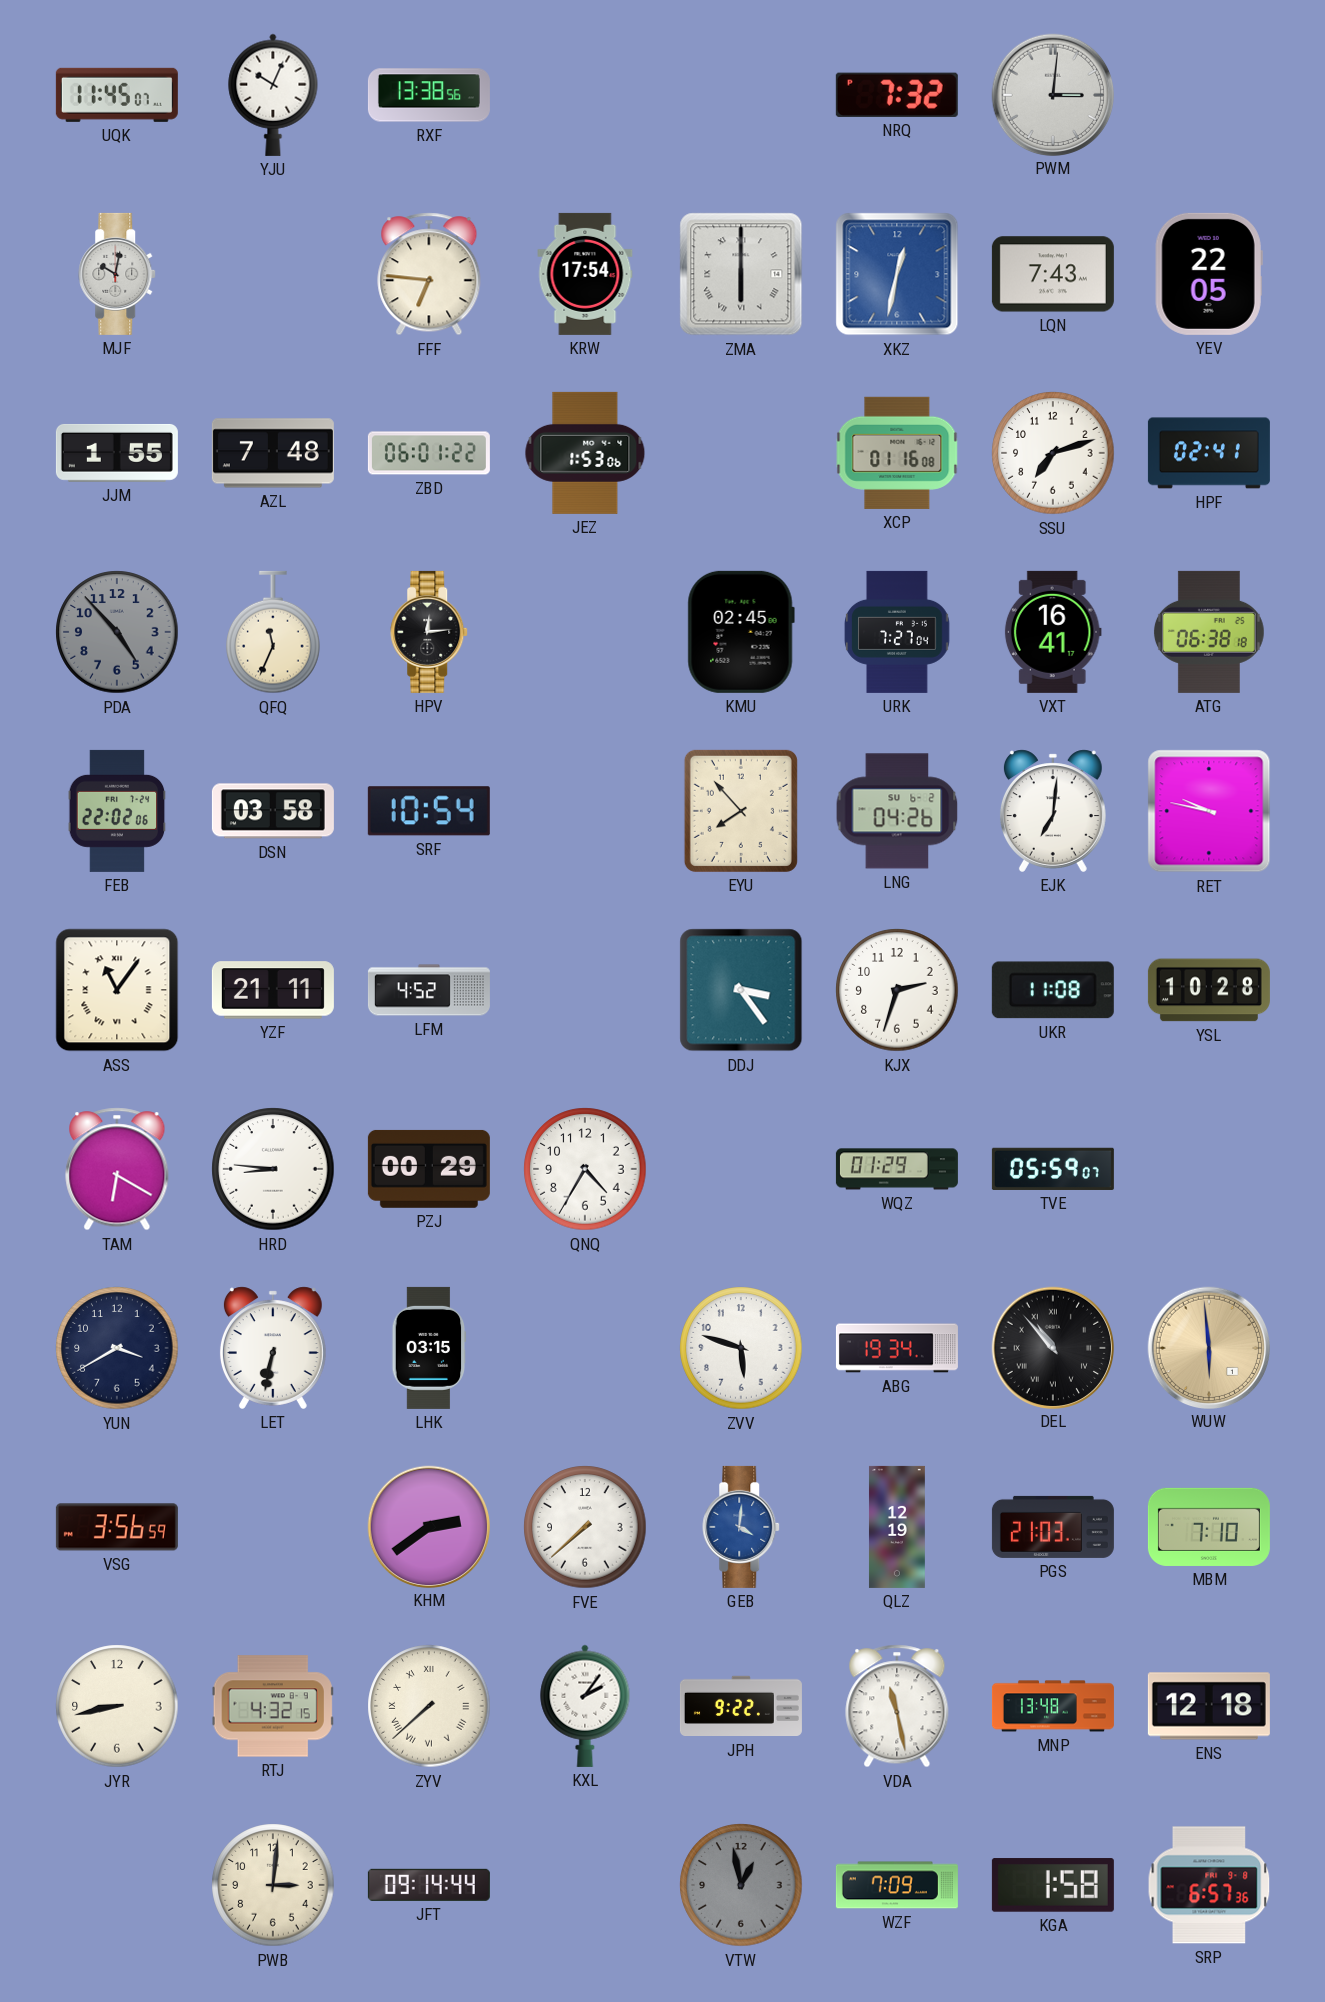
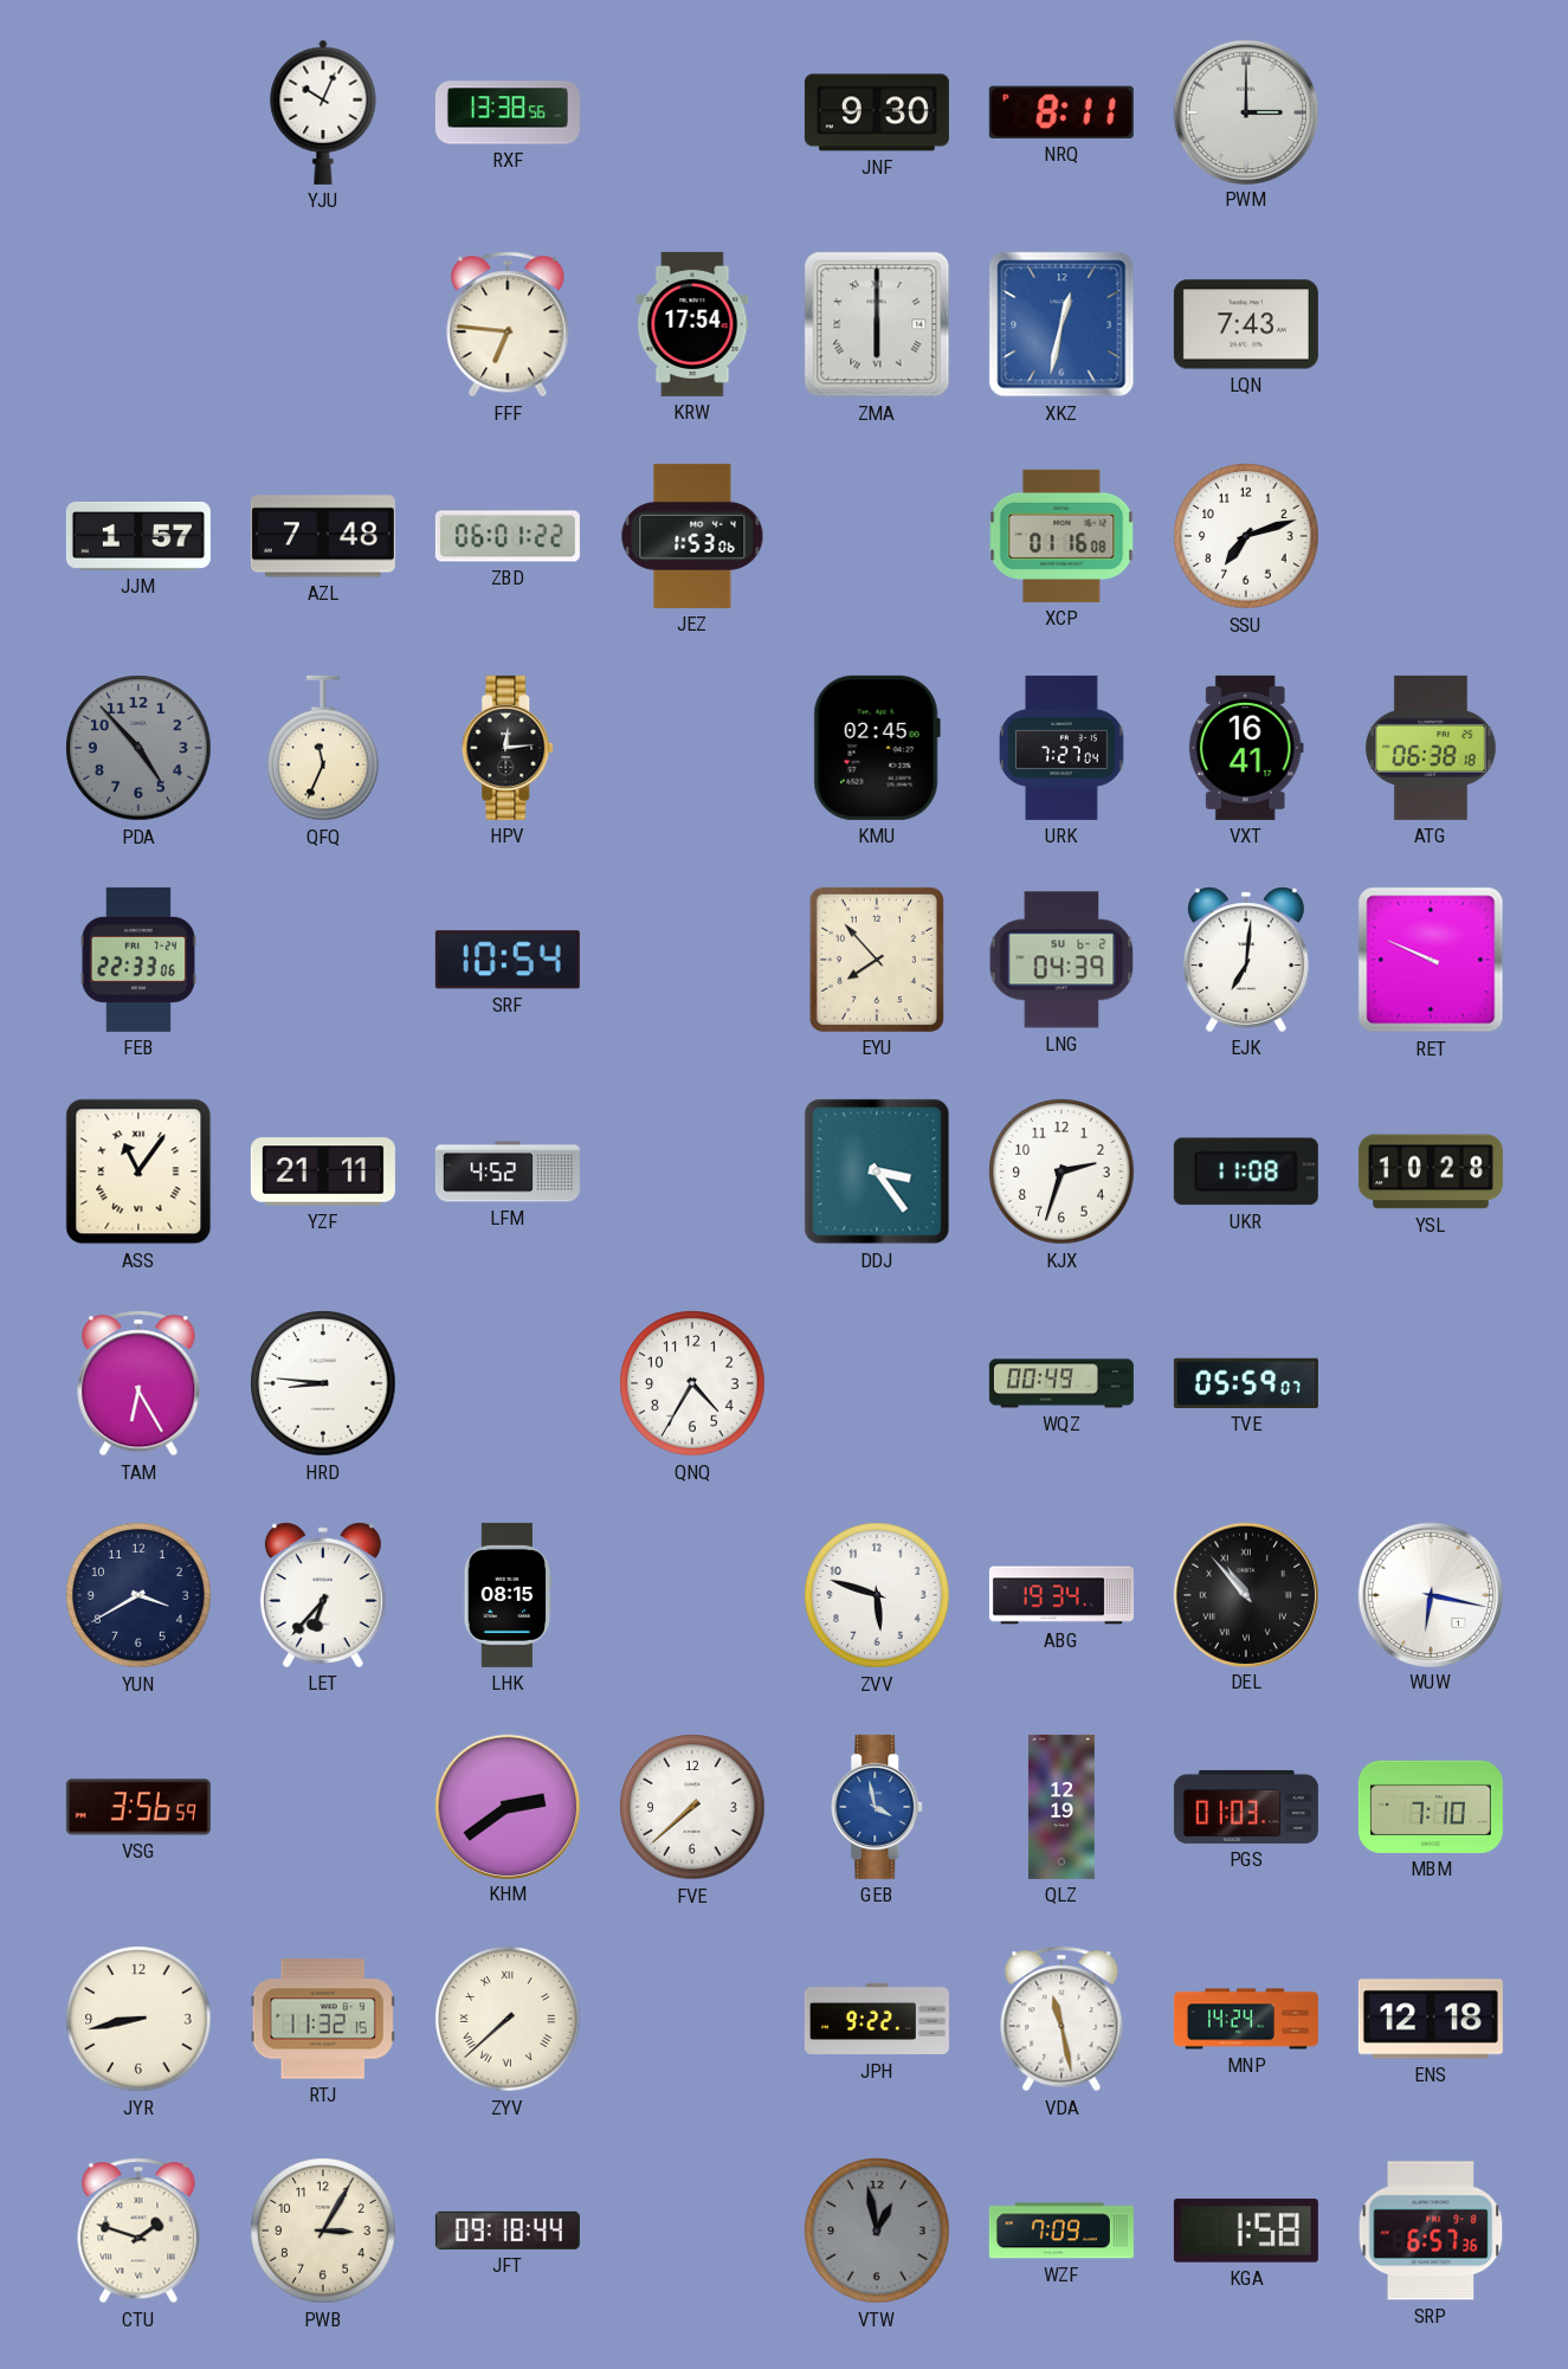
UQK: 11:45 -> none (117, 95)
JNF: none -> 9:30 (877, 112)
NRQ: 7:32 -> 8:11 (1062, 112)
PWM: 3:01 -> 3:00 (1245, 111)
MJF: 10:02 -> none (118, 274)
YEV: 22:05 -> none (1209, 274)
JJM: 1:55 -> 1:57 (138, 536)
HPF: 02:41 -> none (1209, 453)
FEB: 22:02 -> 22:33 (138, 960)
DSN: 03:58 -> none (273, 811)
LNG: 04:26 -> 04:39 (1062, 960)
RET: 9:47 -> 9:49 (1431, 960)
TAM: 6:20 -> 6:25 (138, 1383)
PZJ: 00:29 -> none (429, 1169)
WQZ: 01:29 -> 00:49 (1062, 1383)
LET: 6:32 -> 6:37 (323, 1595)
LHK: 03:15 -> 08:15 (508, 1595)
WUW: 5:59 -> 6:17 (1430, 1594)
WUW dial: champagne -> white (1430, 1594)
GEB: 4:01 -> 3:58 (878, 1807)
PGS: 21:03 -> 01:03 (1246, 1807)
RTJ: 4:32 -> 11:32 (323, 2019)
KXL: 2:06 -> none (585, 1706)
MNP: 13:48 -> 14:24 (1246, 2019)
CTU: none -> 1:48 (138, 2231)
PWB: 3:01 -> 3:05 (323, 2231)
JFT: 09:14 -> 09:18 (508, 2231)
